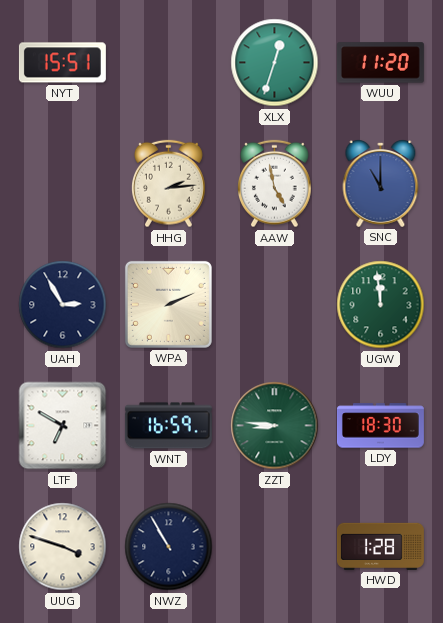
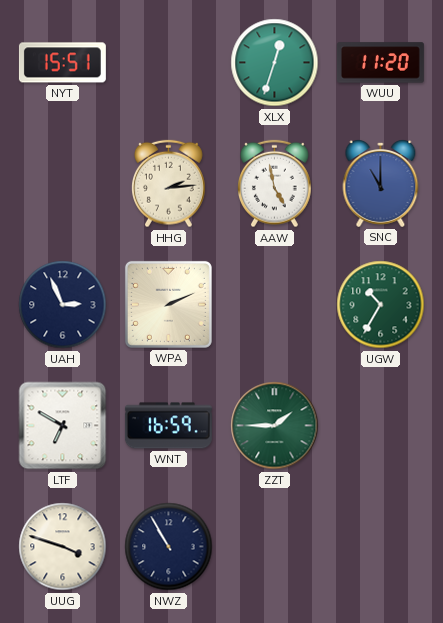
UAH: 2:55 -> 2:56 (63, 305)
UGW: 11:59 -> 10:35 (381, 305)
ZZT: 8:46 -> 1:45 (275, 426)
LDY: 18:30 -> none (380, 426)
HWD: 1:28 -> none (380, 546)
